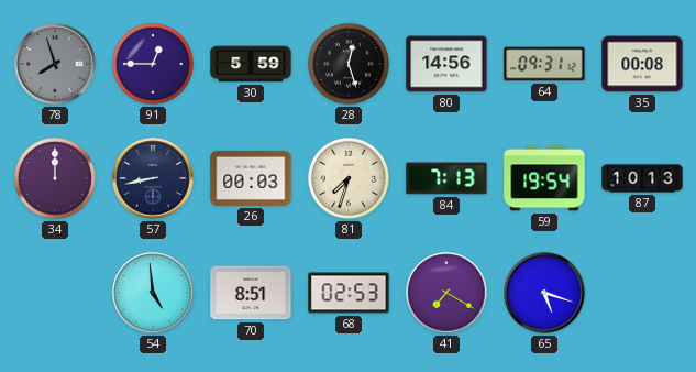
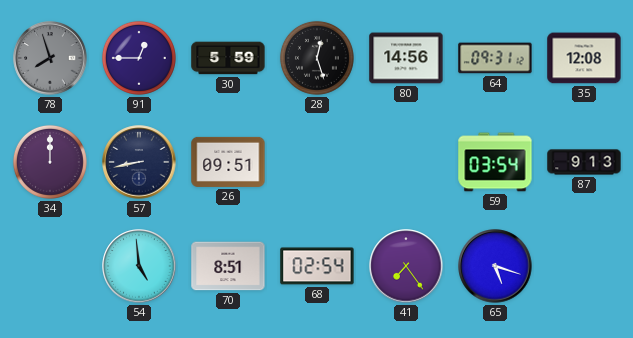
35: 00:08 -> 12:08 (584, 58)
26: 00:03 -> 09:51 (228, 162)
81: 7:33 -> none (349, 178)
84: 7:13 -> none (446, 178)
59: 19:54 -> 03:54 (495, 162)
87: 10:13 -> 9:13 (584, 162)
68: 02:53 -> 02:54 (317, 266)
41: 7:20 -> 7:24 (406, 266)
